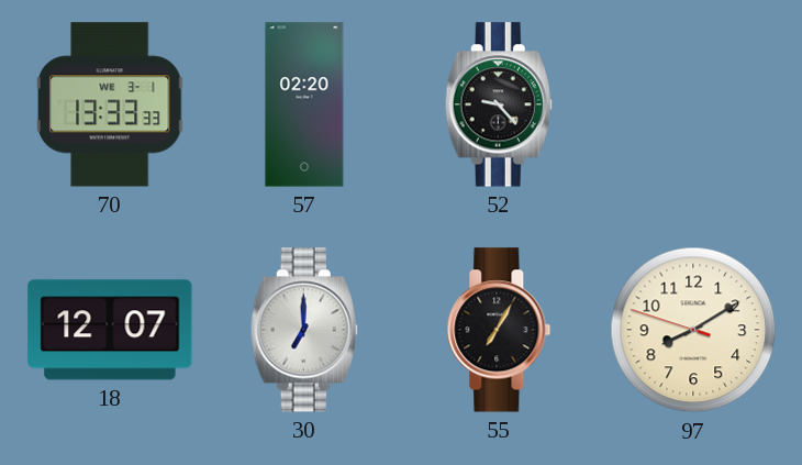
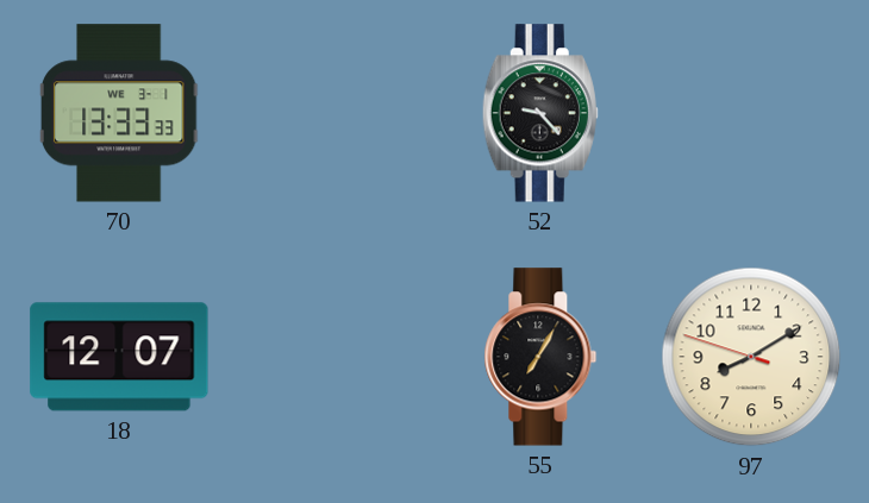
57: 02:20 -> none (304, 104)
30: 7:00 -> none (304, 330)
